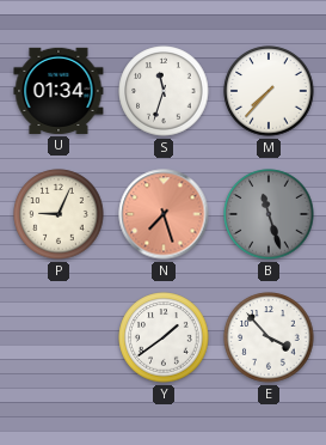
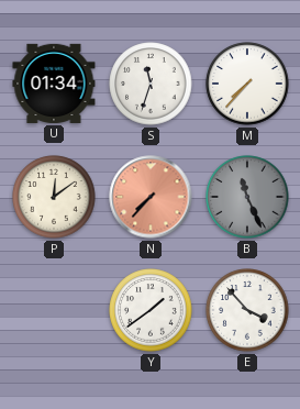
P: 9:04 -> 12:09 (54, 197)
N: 7:27 -> 7:37 (151, 197)
B: 11:27 -> 11:26 (247, 197)
